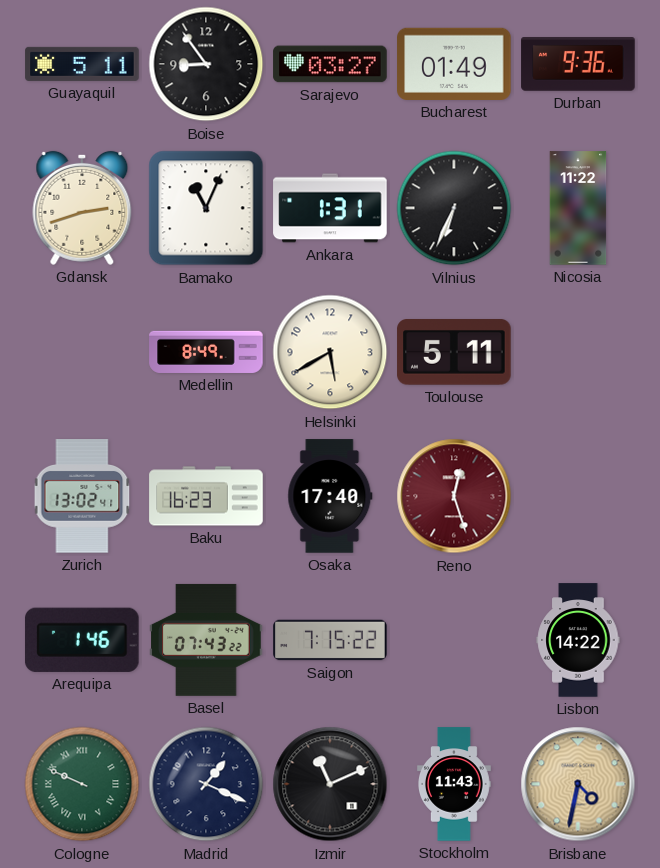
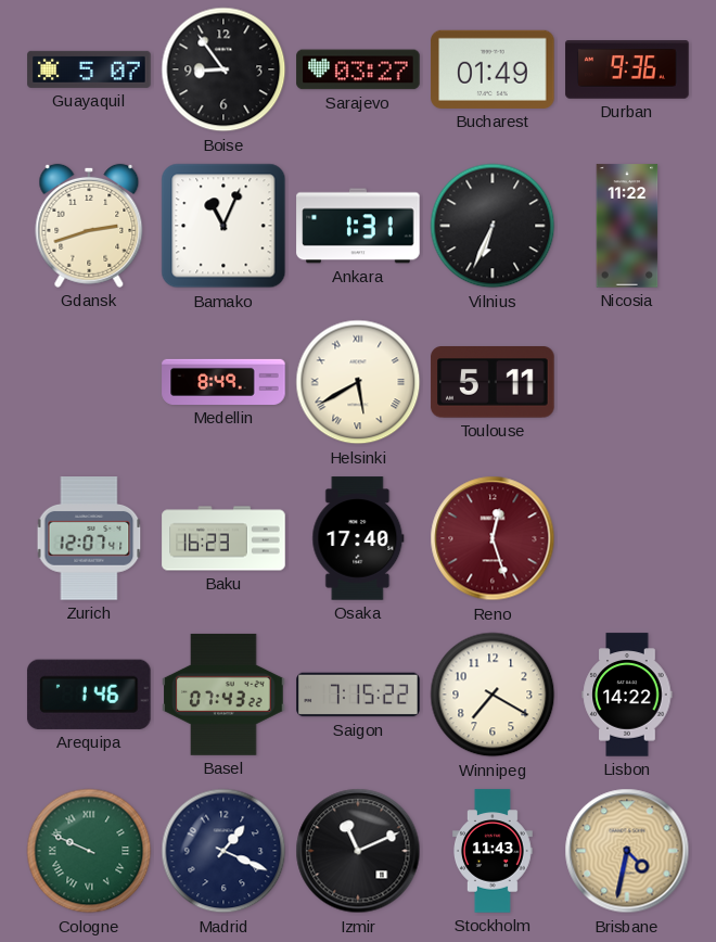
Guayaquil: 5:11 -> 5:07 (89, 69)
Helsinki numerals: Arabic -> Roman (358, 382)
Zurich: 13:02 -> 12:07 (89, 538)
Winnipeg: none -> 7:20 (493, 695)
